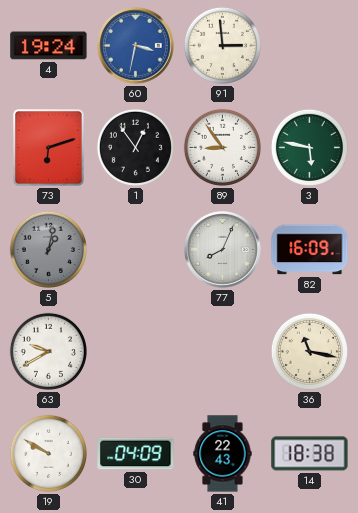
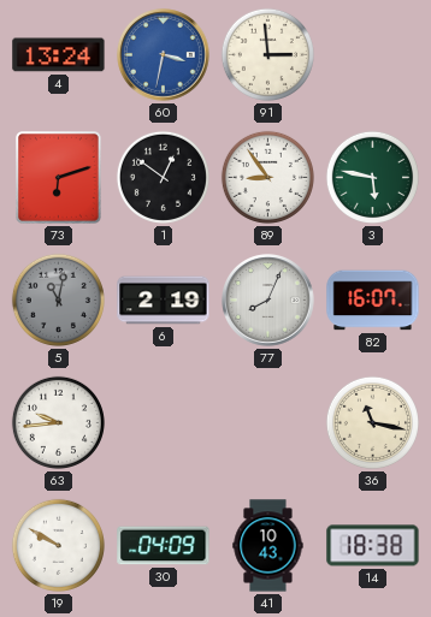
4: 19:24 -> 13:24 (59, 55)
1: 12:54 -> 12:51 (163, 177)
5: 1:02 -> 11:02 (58, 299)
6: none -> 2:19 (164, 301)
82: 16:09 -> 16:07 (373, 301)
63: 9:40 -> 9:44 (58, 422)
41: 22:43 -> 10:43 (268, 546)
